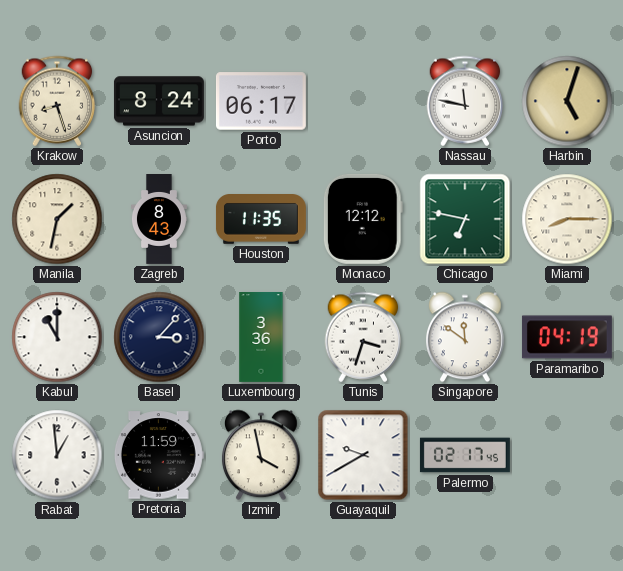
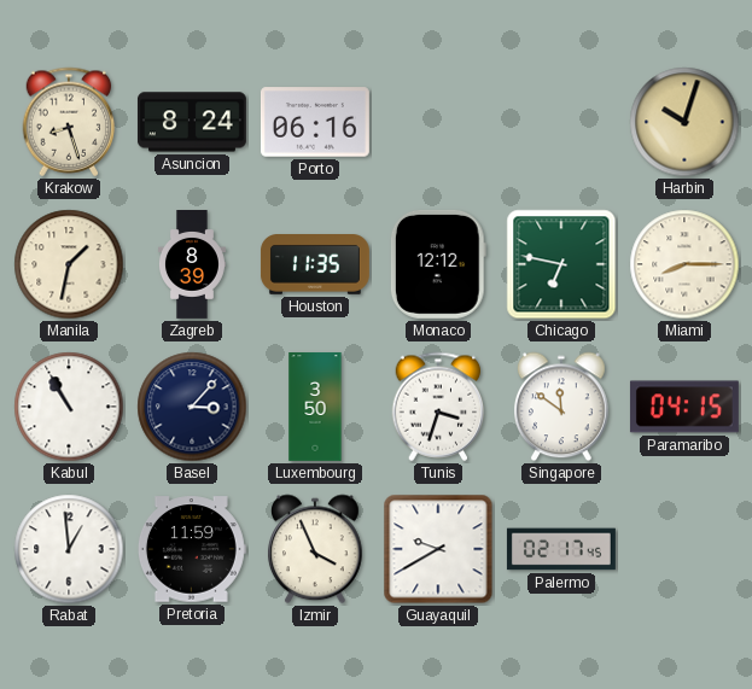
Porto: 06:17 -> 06:16 (315, 122)
Nassau: 11:47 -> none (465, 101)
Harbin: 5:03 -> 10:03 (684, 122)
Zagreb: 8:43 -> 8:39 (192, 265)
Kabul: 11:00 -> 10:55 (69, 407)
Luxembourg: 3:36 -> 3:50 (315, 408)
Paramaribo: 04:19 -> 04:15 (684, 407)
Izmir: 3:58 -> 3:56 (315, 549)
